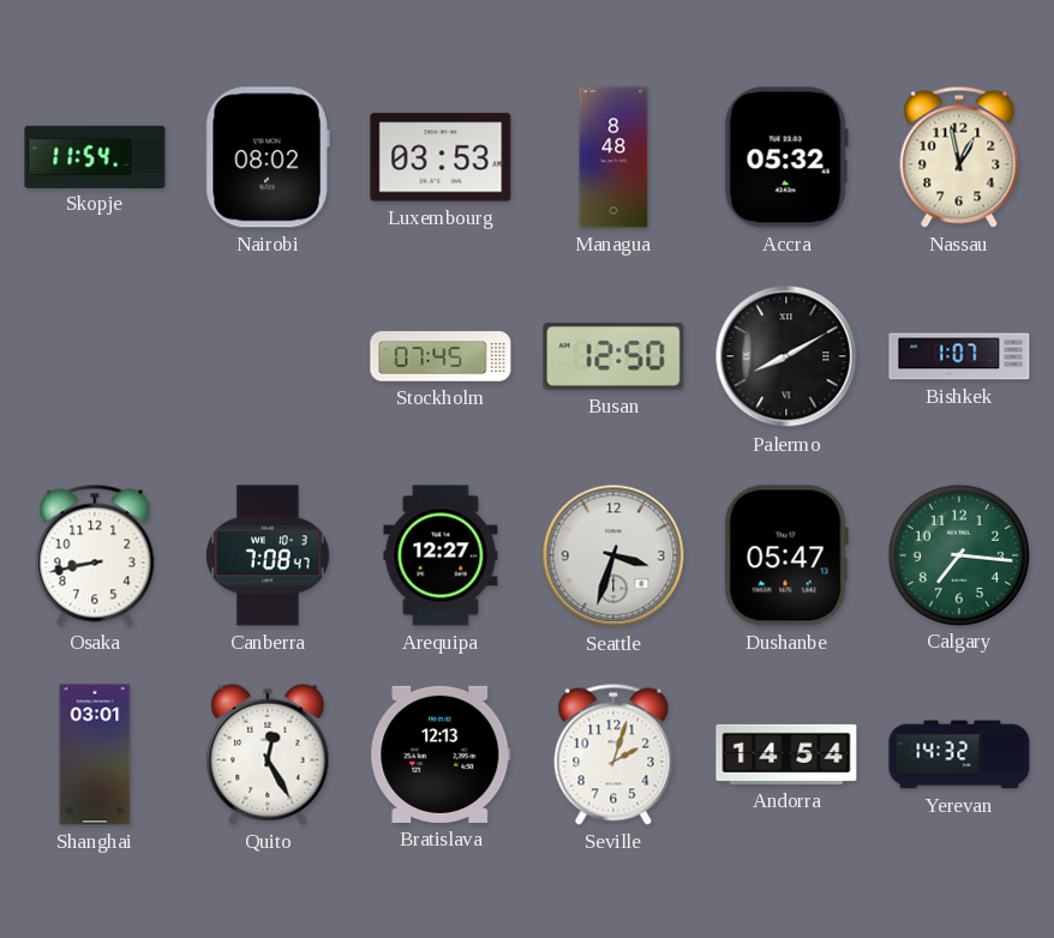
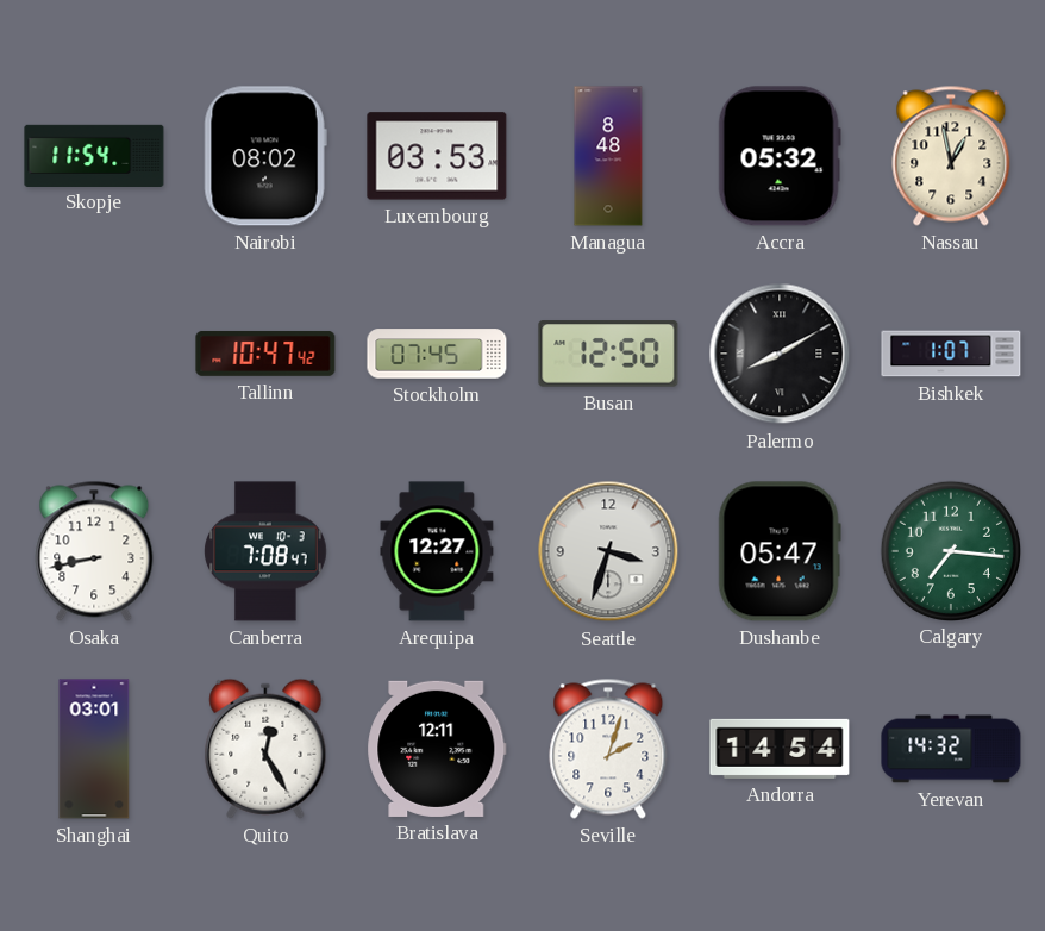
Tallinn: none -> 10:47 (265, 354)
Bratislava: 12:13 -> 12:11 (437, 749)
